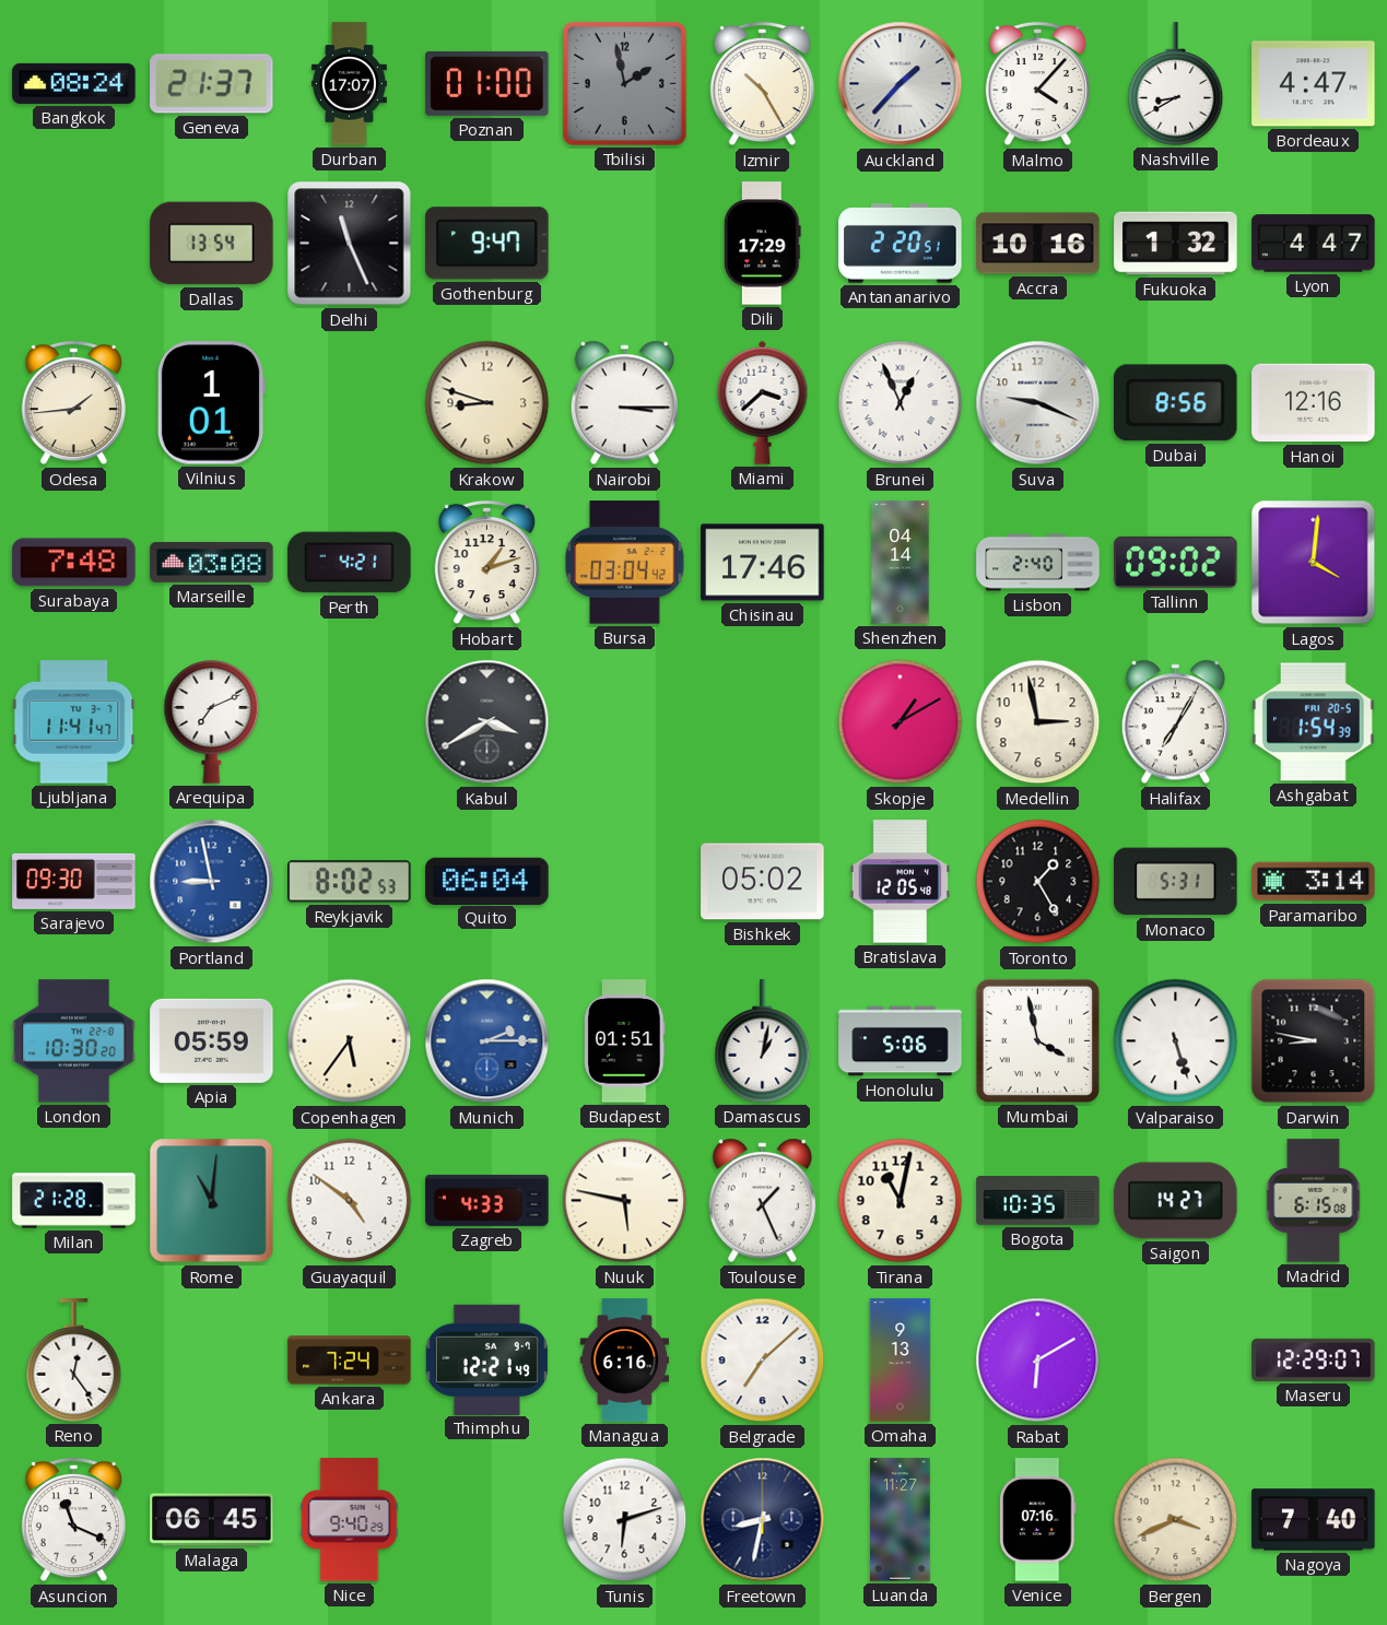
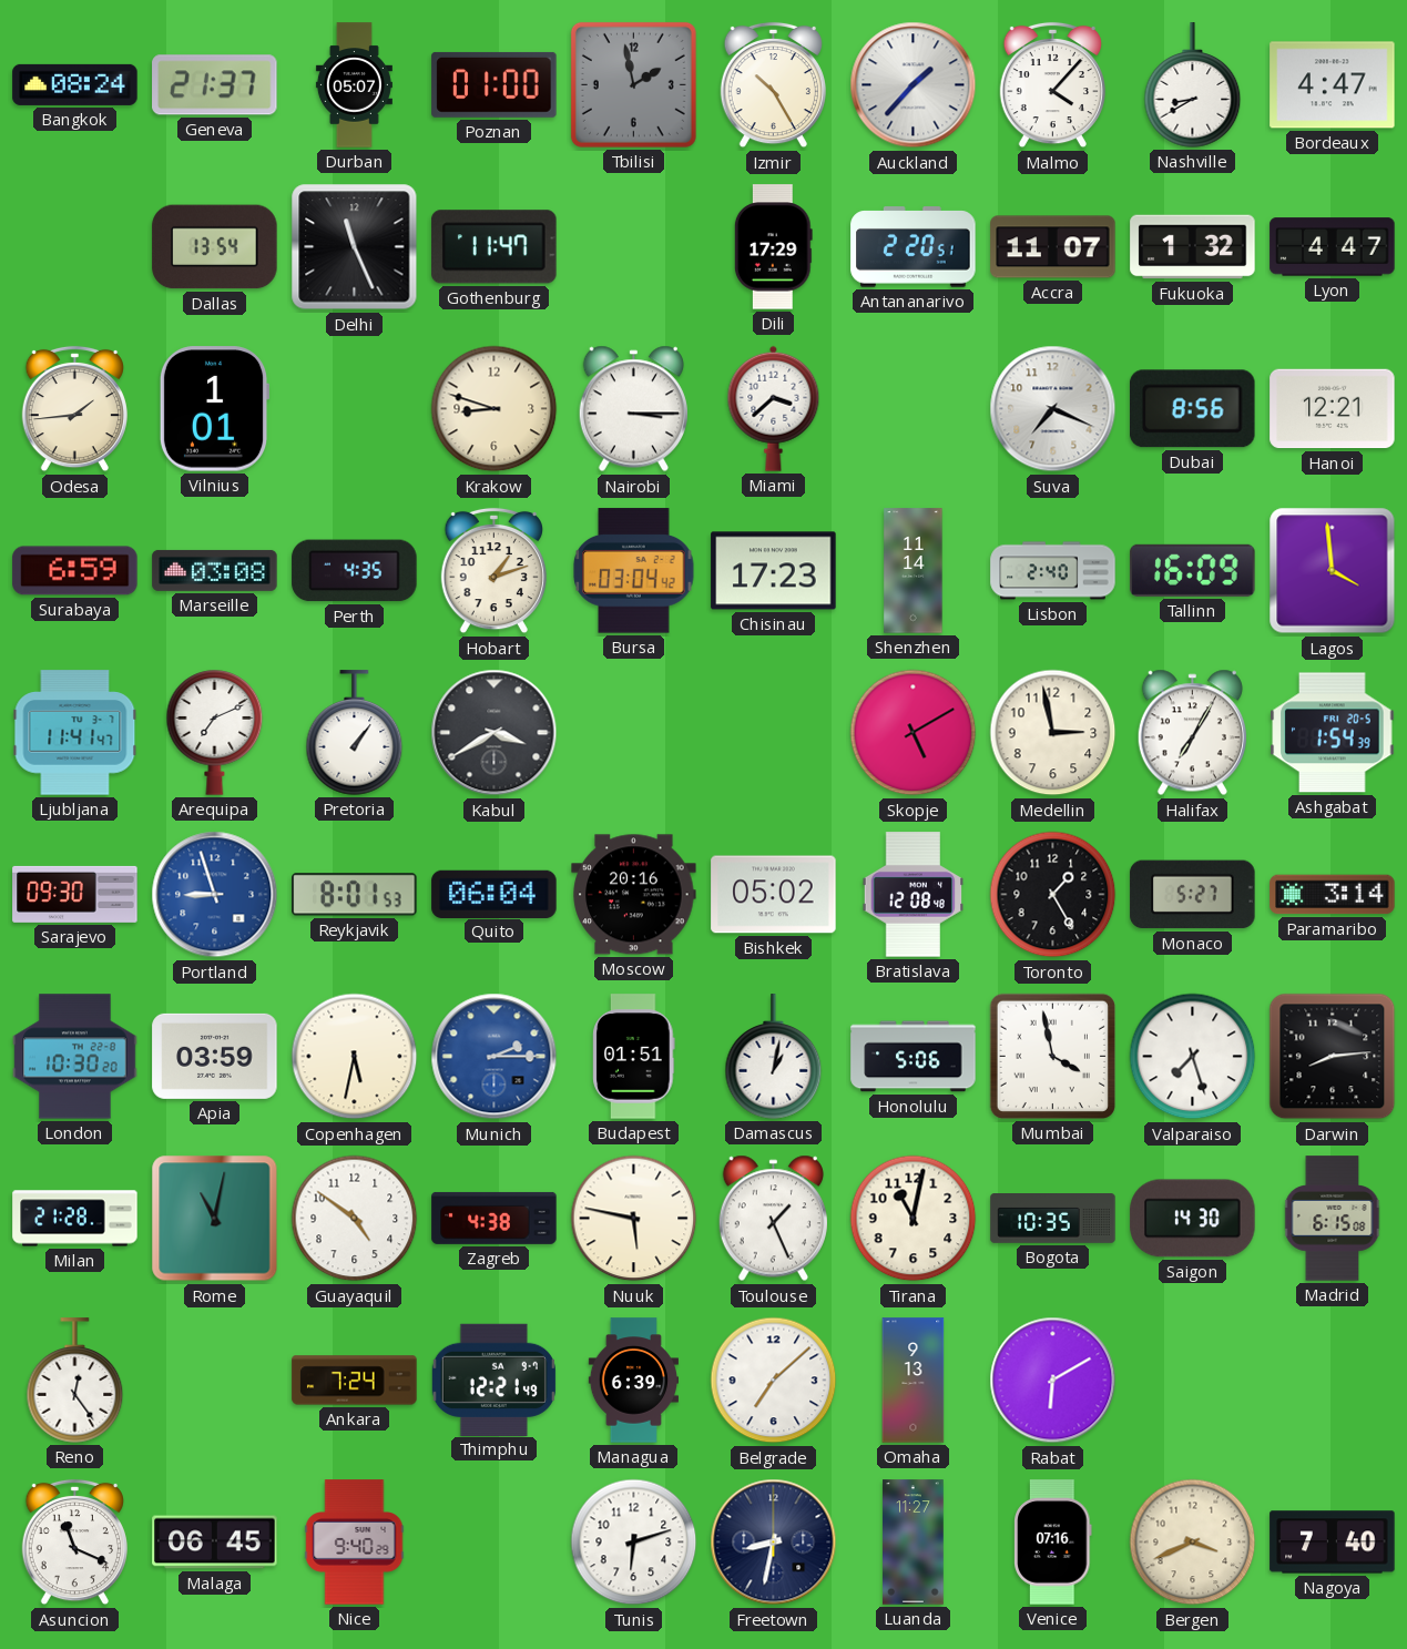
Durban: 17:07 -> 05:07 (354, 85)
Gothenburg: 9:47 -> 11:47 (495, 247)
Accra: 10:16 -> 11:07 (1053, 247)
Brunei: 12:56 -> none (901, 403)
Suva: 9:19 -> 7:19 (1053, 409)
Hanoi: 12:16 -> 12:21 (1333, 409)
Surabaya: 7:48 -> 6:59 (75, 571)
Perth: 4:21 -> 4:35 (355, 571)
Chisinau: 17:46 -> 17:23 (774, 571)
Shenzhen: 04:14 -> 11:14 (914, 571)
Tallinn: 09:02 -> 16:09 (1193, 570)
Lagos: 4:01 -> 3:59 (1333, 571)
Pretoria: none -> 1:06 (355, 733)
Skopje: 1:10 -> 5:10 (914, 733)
Portland: 8:58 -> 8:57 (215, 895)
Reykjavik: 8:02 -> 8:01 (355, 895)
Moscow: none -> 20:16 (634, 895)
Bratislava: 12:05 -> 12:08 (914, 895)
Monaco: 5:31 -> 5:27 (1193, 895)
Apia: 05:59 -> 03:59 (215, 1056)
Copenhagen: 5:36 -> 5:32 (355, 1057)
Valparaiso: 5:27 -> 7:27 (1193, 1057)
Darwin: 8:47 -> 8:14 (1333, 1057)
Rome: 11:01 -> 11:02 (215, 1219)
Zagreb: 4:33 -> 4:38 (495, 1218)
Saigon: 14:27 -> 14:30 (1193, 1219)
Managua: 6:16 -> 6:39 (633, 1381)
Maseru: 12:29 -> none (1314, 1359)
